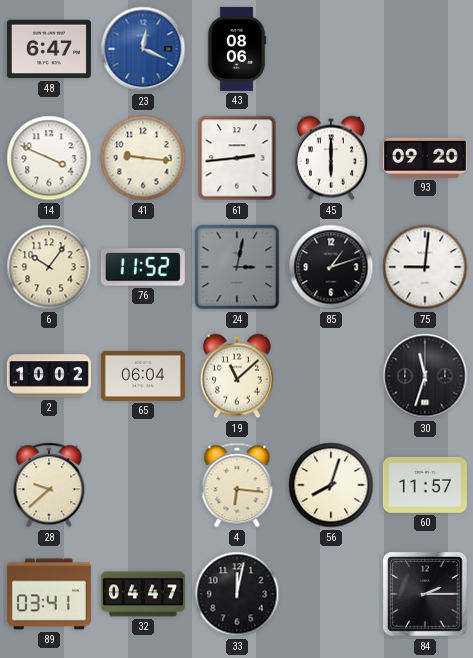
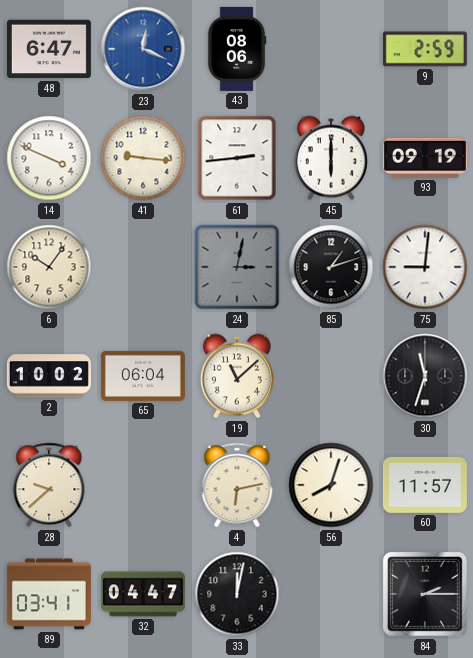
9: none -> 2:59 (425, 49)
93: 09:20 -> 09:19 (425, 158)
76: 11:52 -> none (143, 267)
4: 6:16 -> 6:13 (237, 485)
